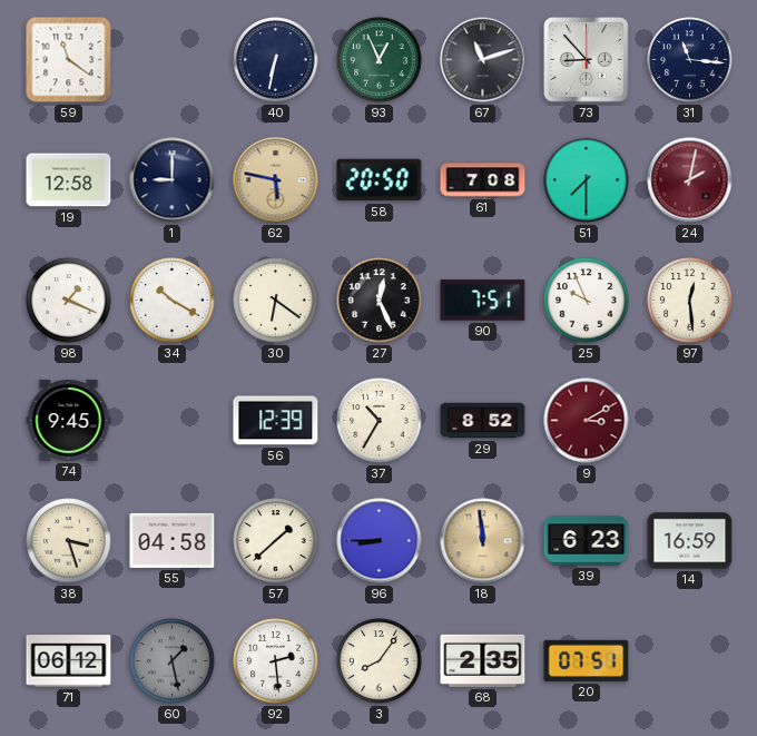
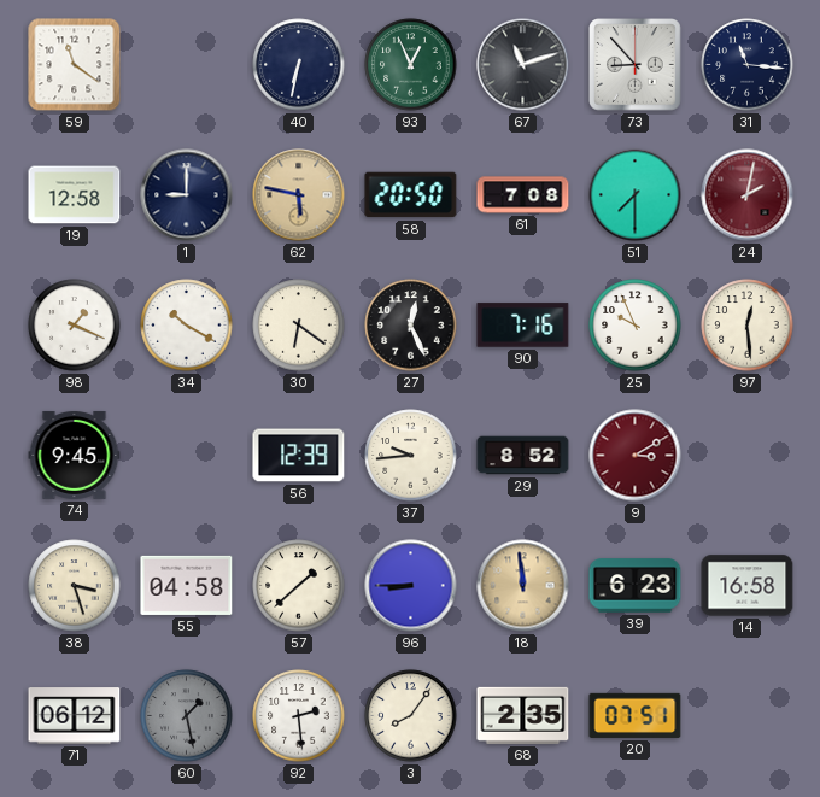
90: 7:51 -> 7:16 (523, 326)
37: 10:35 -> 9:44 (411, 456)
14: 16:59 -> 16:58 (748, 586)
